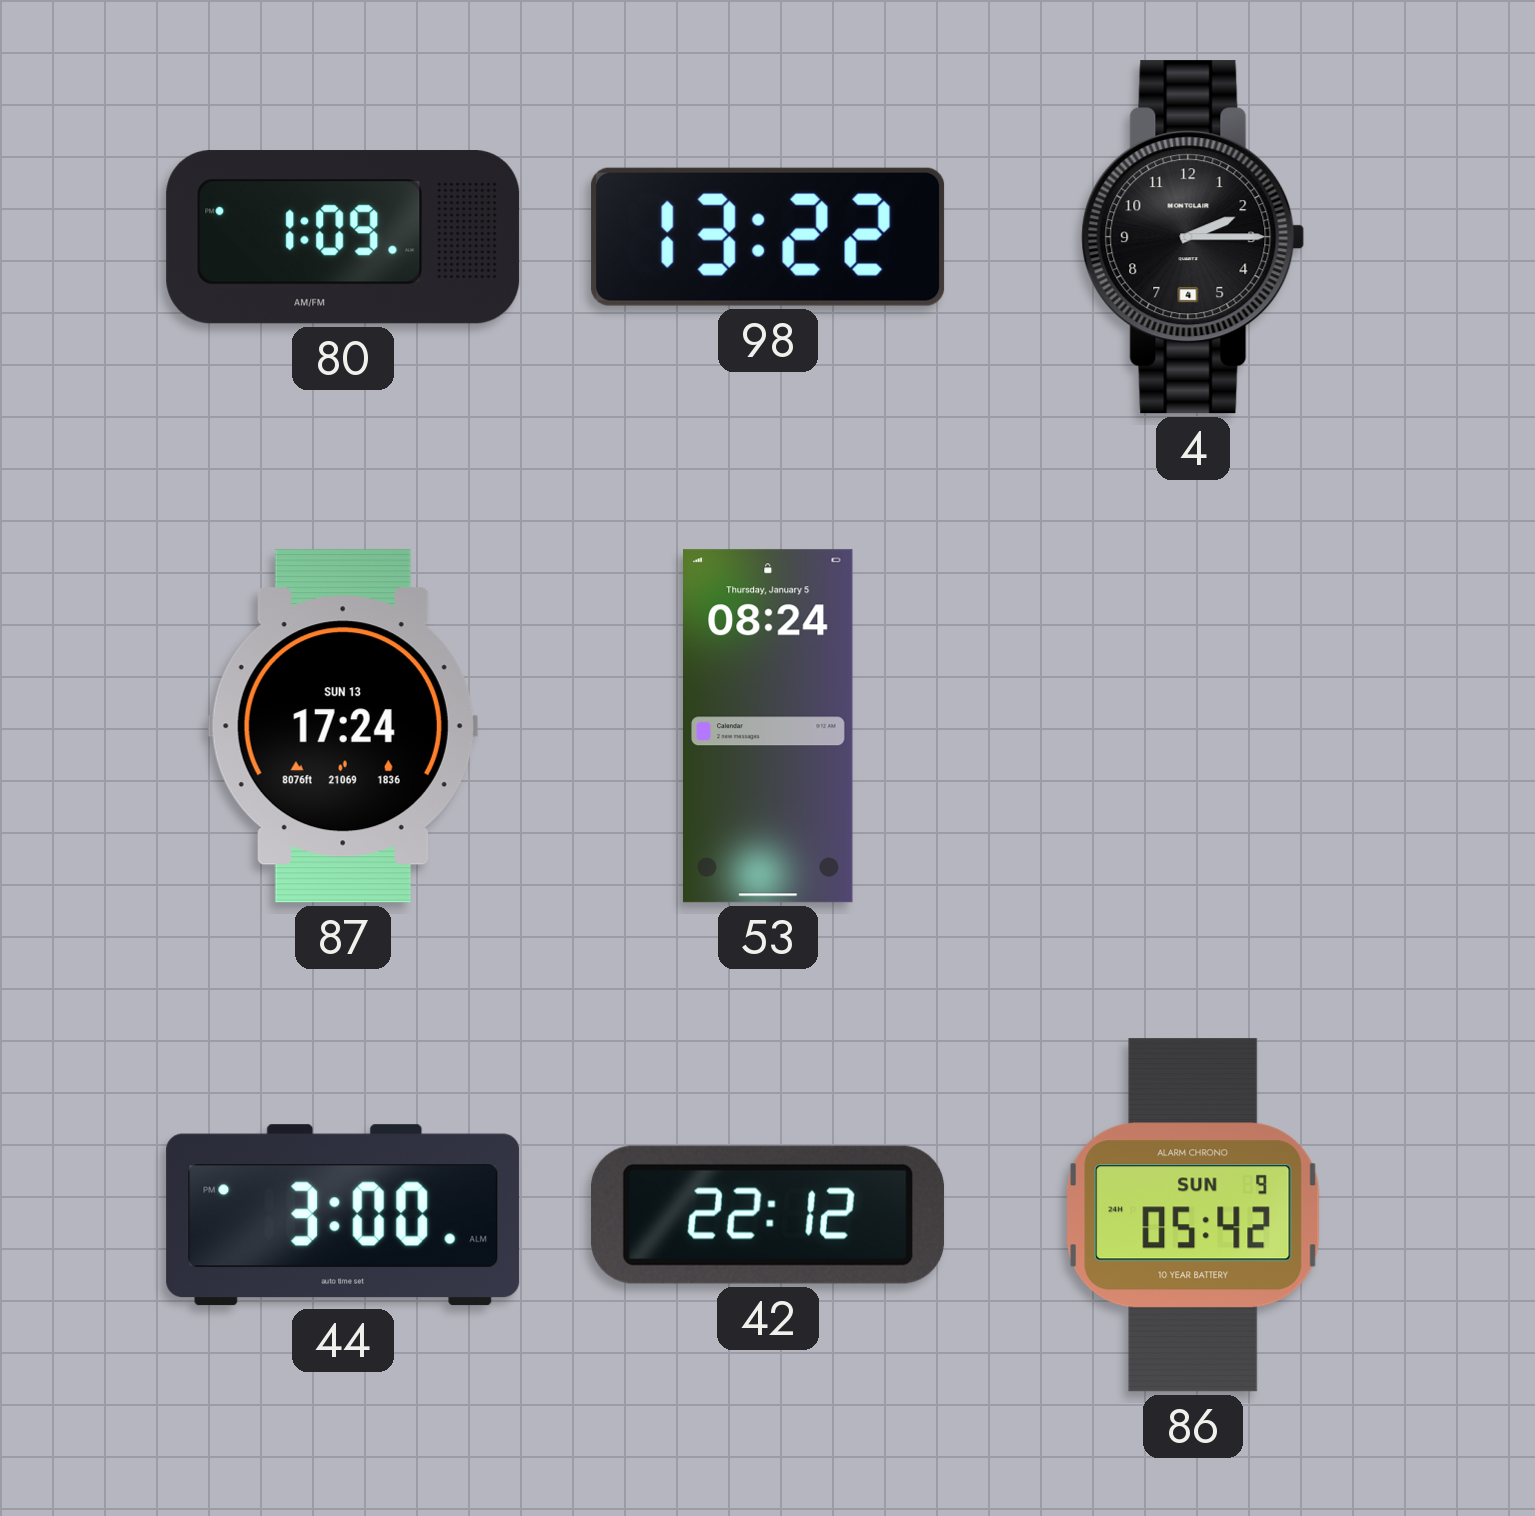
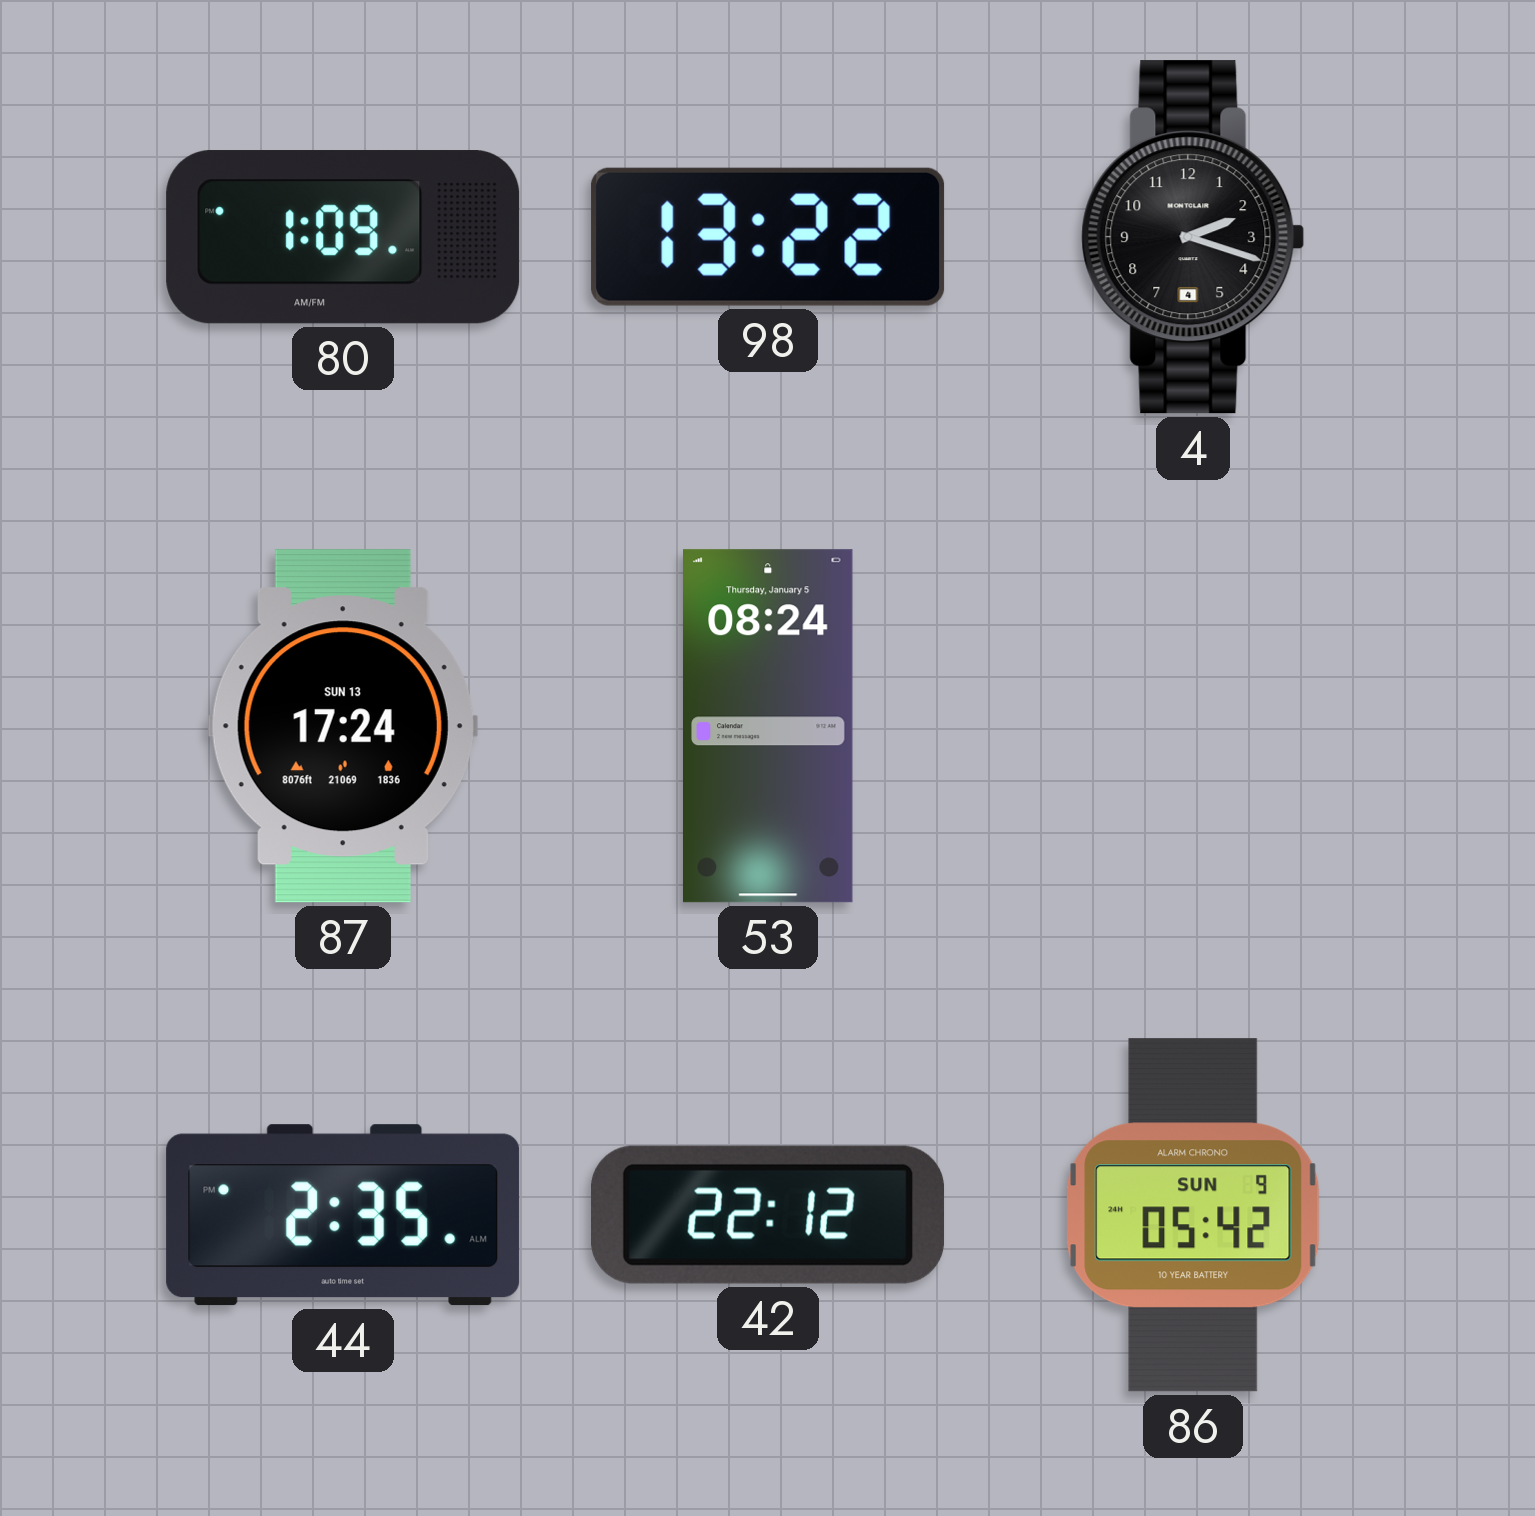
4: 2:15 -> 2:18 (1193, 237)
44: 3:00 -> 2:35 (343, 1215)
